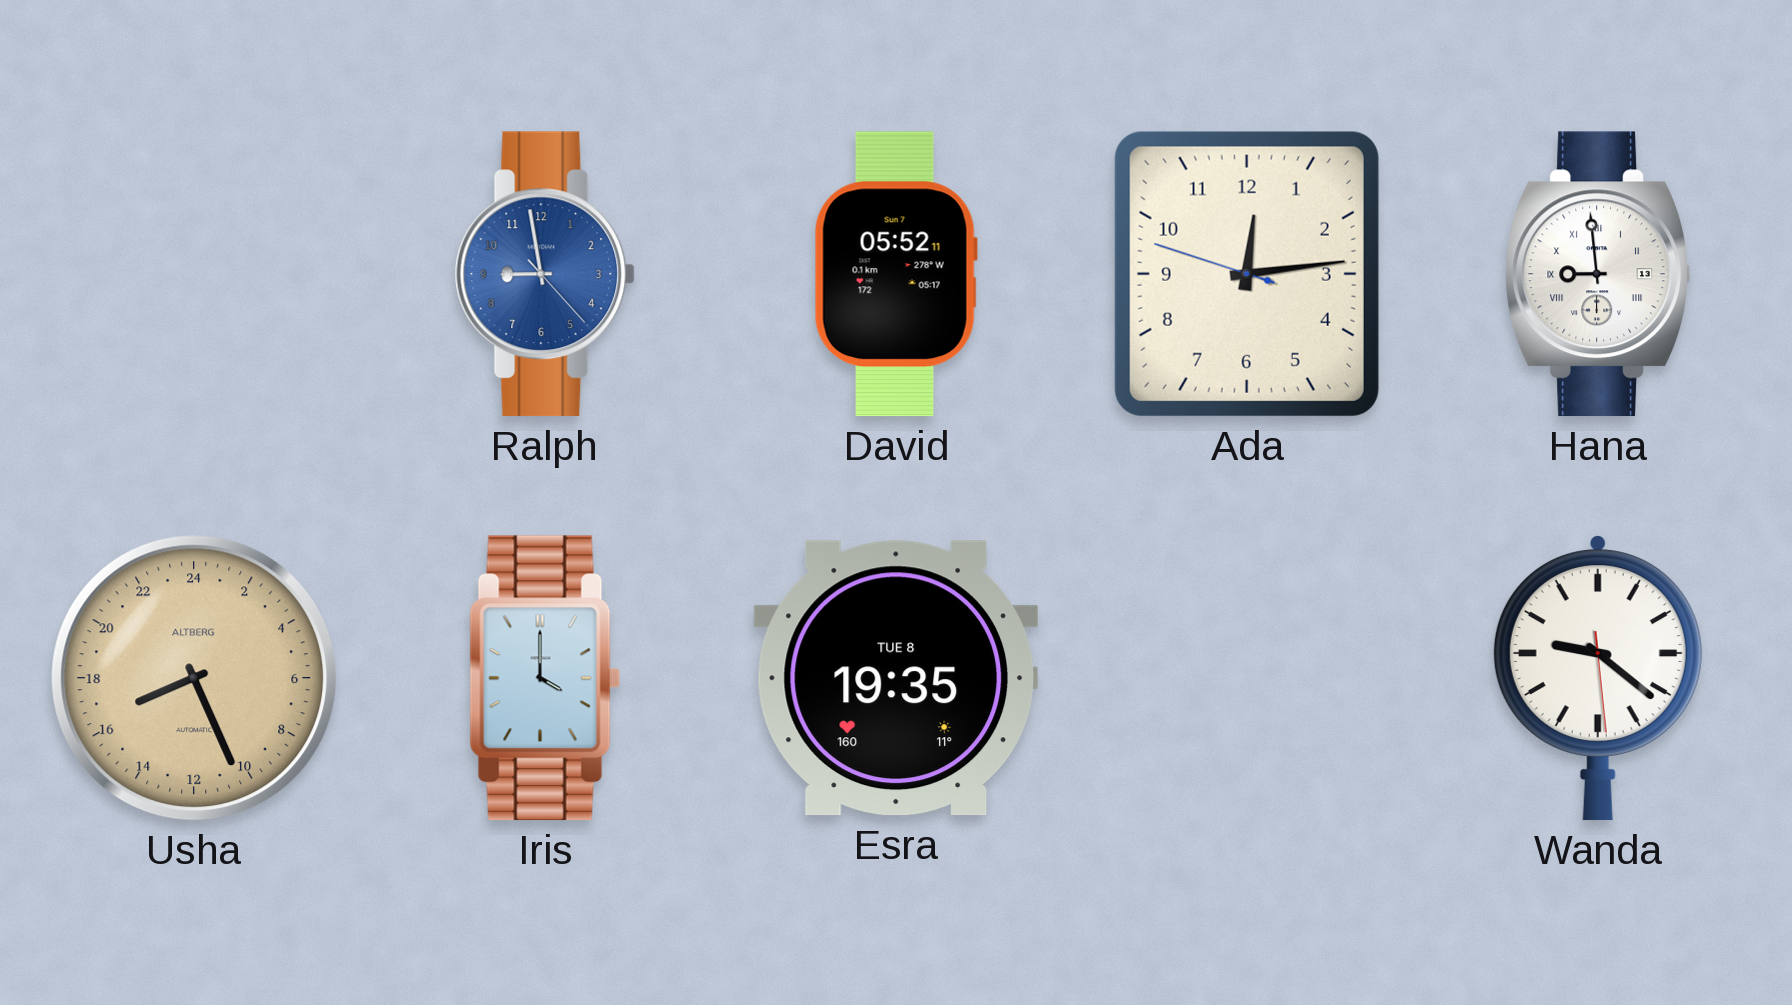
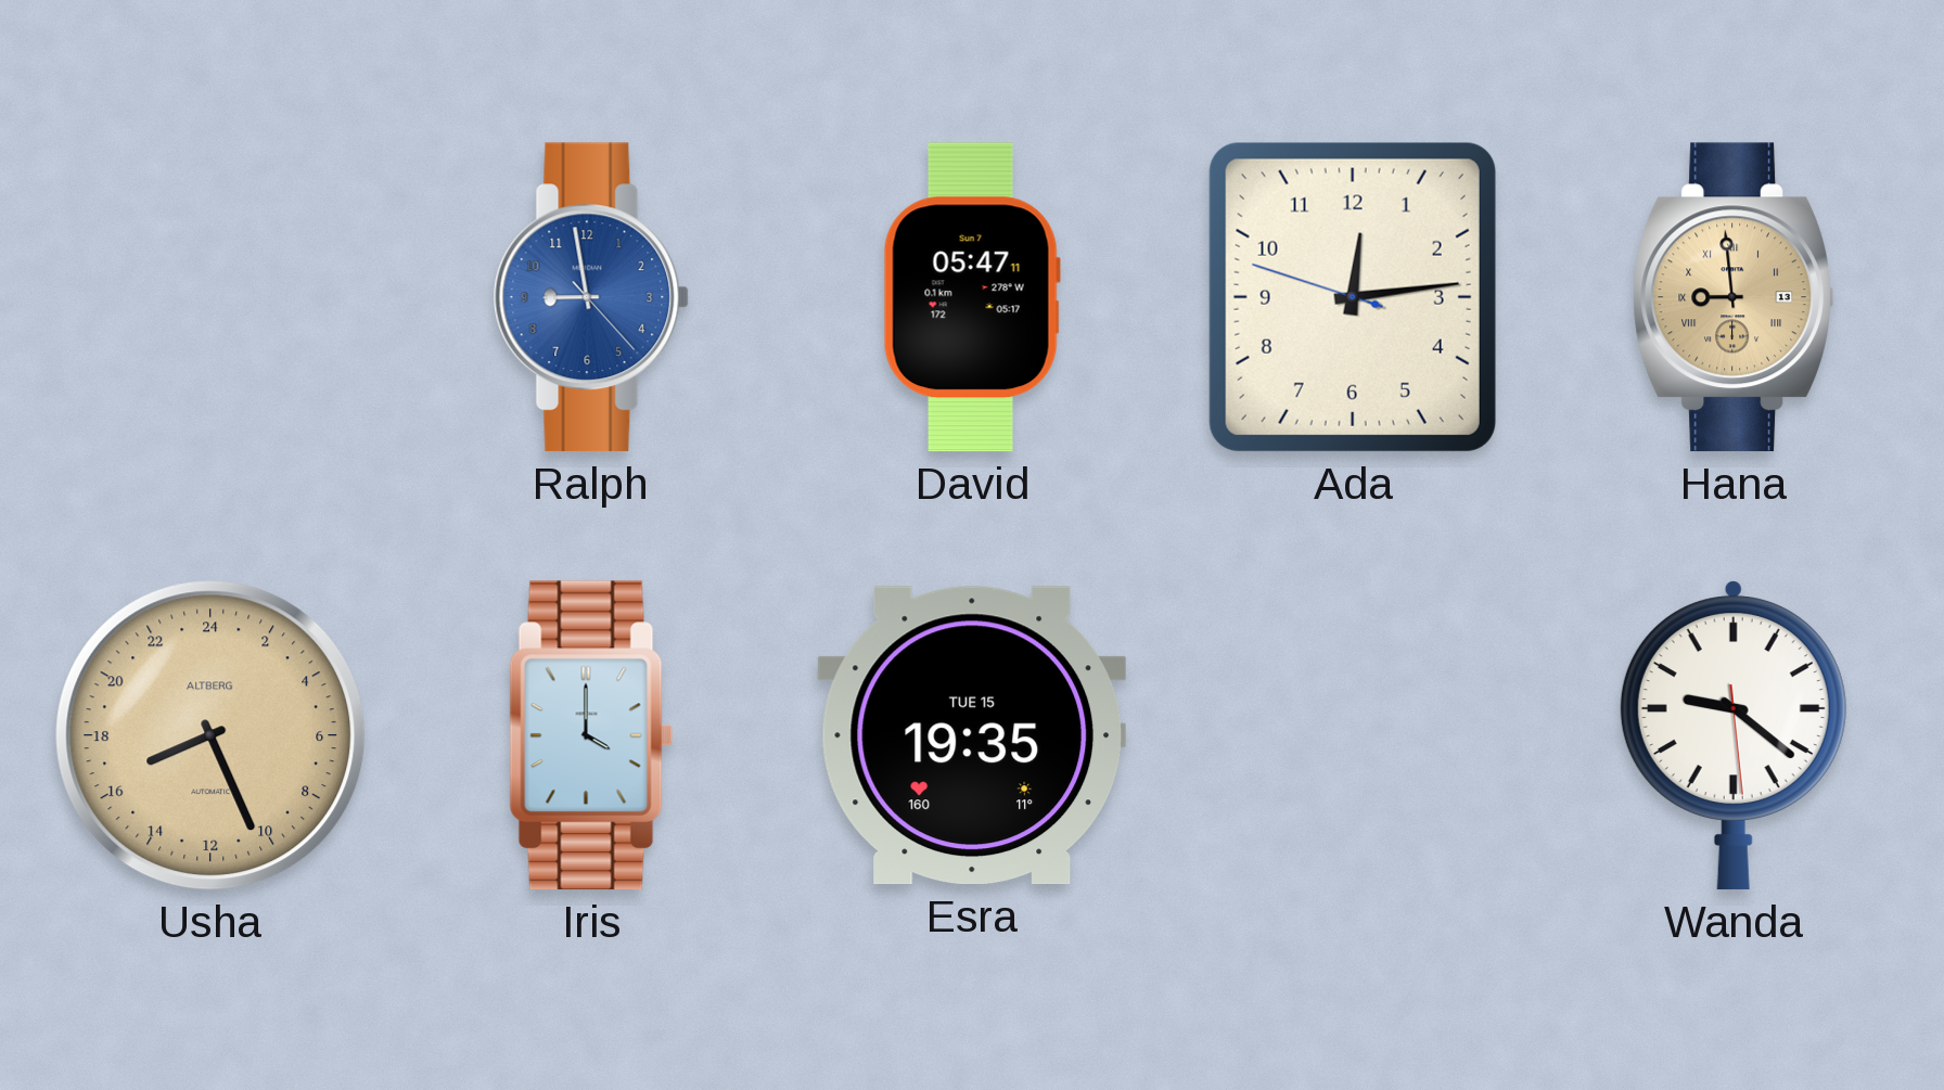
David: 05:52 -> 05:47 (972, 297)
Hana dial: white -> champagne (1734, 297)
Esra date: TUE 8 -> TUE 15 (971, 735)
